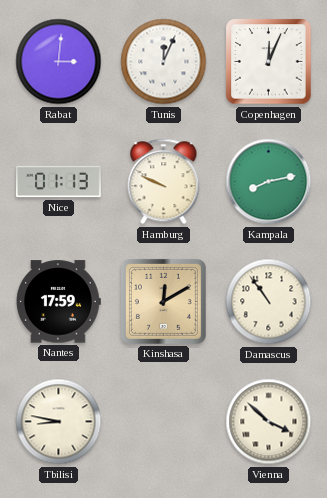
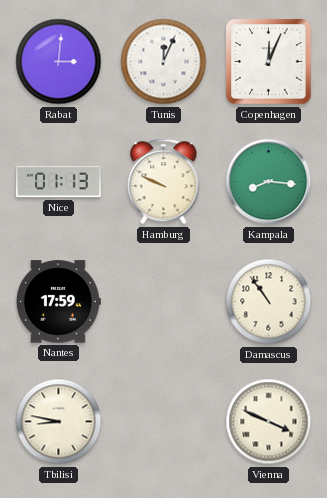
Kampala: 8:13 -> 8:16 (269, 182)
Kinshasa: 12:10 -> none (163, 301)
Vienna: 3:52 -> 3:49 (269, 422)
